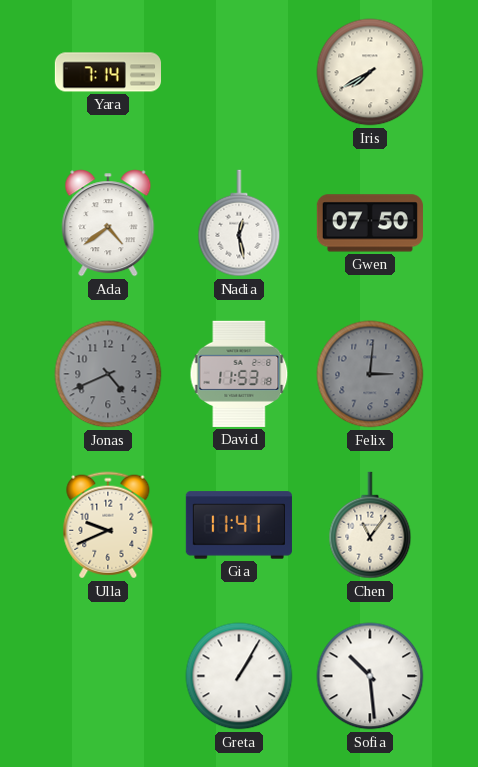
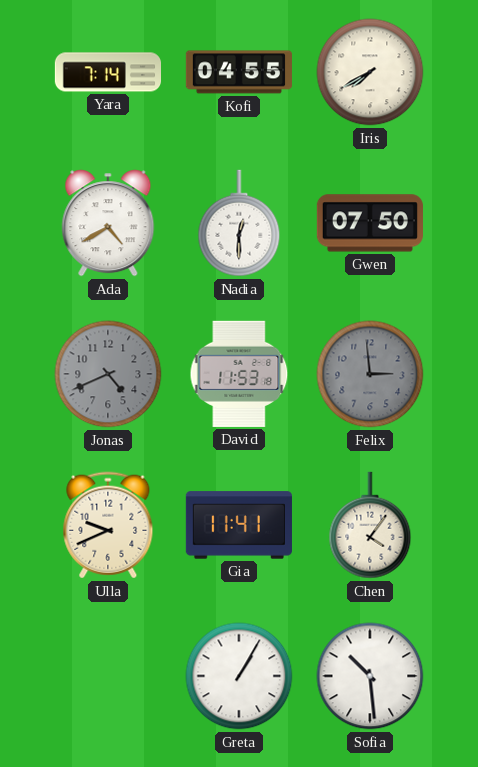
Kofi: none -> 04:55 (238, 72)
Ada: 4:39 -> 4:40 (108, 223)
Nadia: 12:28 -> 12:30 (239, 223)
Felix: 3:01 -> 2:59 (370, 374)
Chen: 11:06 -> 4:06 (370, 525)
